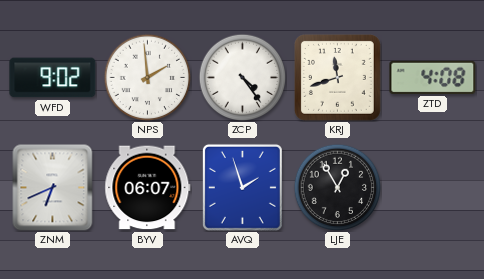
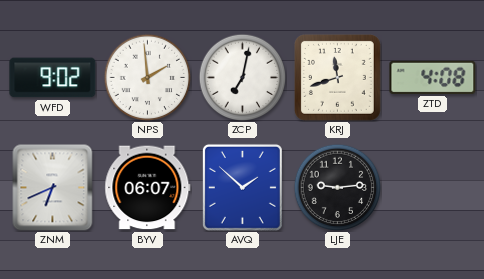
ZCP: 4:24 -> 7:02 (242, 77)
AVQ: 1:57 -> 1:52 (242, 187)
LJE: 12:55 -> 9:14 (337, 187)
